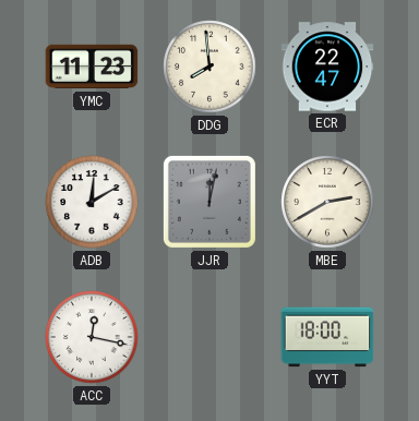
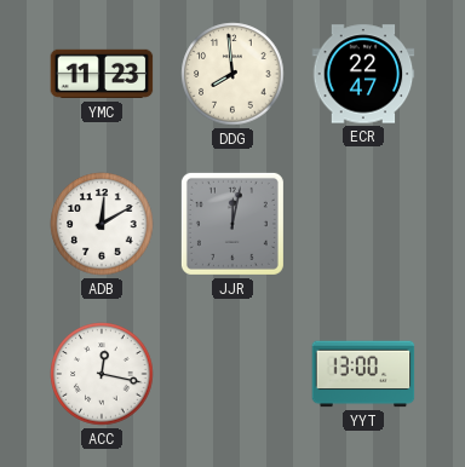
MBE: 2:40 -> none (327, 202)
YYT: 18:00 -> 13:00 (363, 374)
